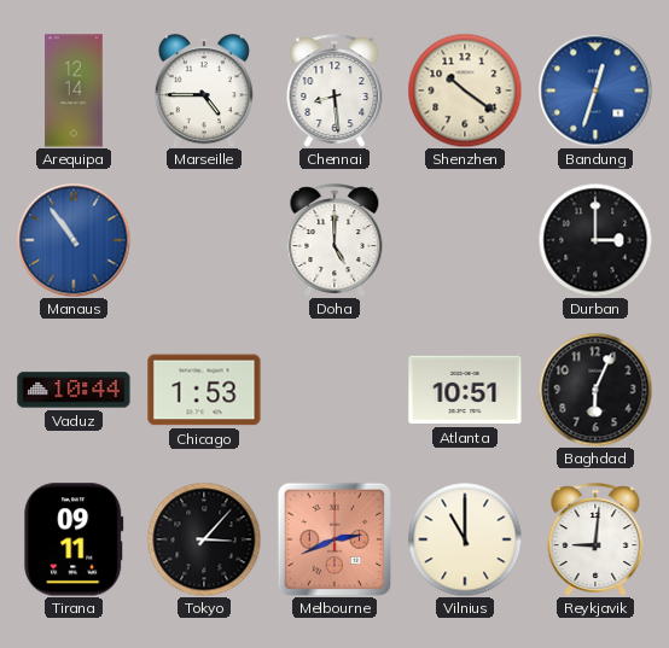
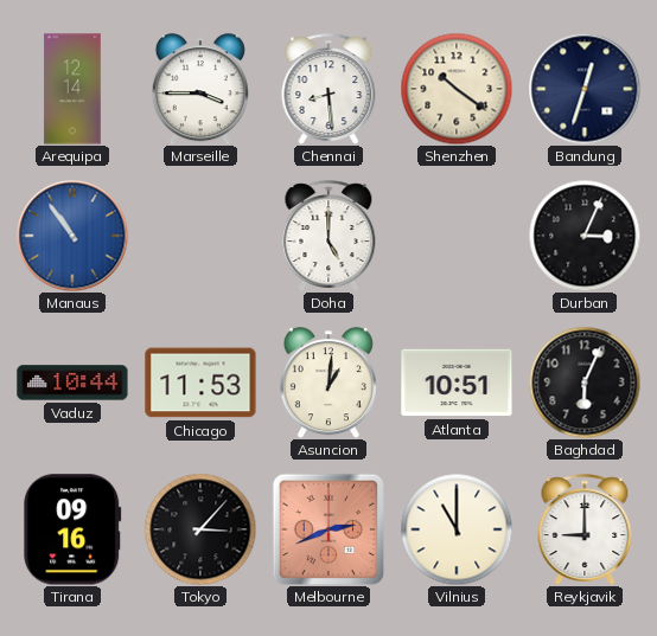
Marseille: 4:45 -> 3:45 (200, 89)
Bandung dial: blue -> navy (585, 89)
Durban: 3:00 -> 3:04 (585, 236)
Chicago: 1:53 -> 11:53 (200, 383)
Asuncion: none -> 1:01 (328, 383)
Tirana: 09:11 -> 09:16 (72, 529)
Reykjavik: 9:01 -> 9:00 (585, 529)
